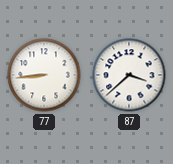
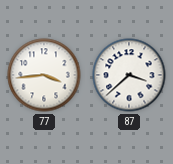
77: 8:44 -> 3:44 (44, 75)
